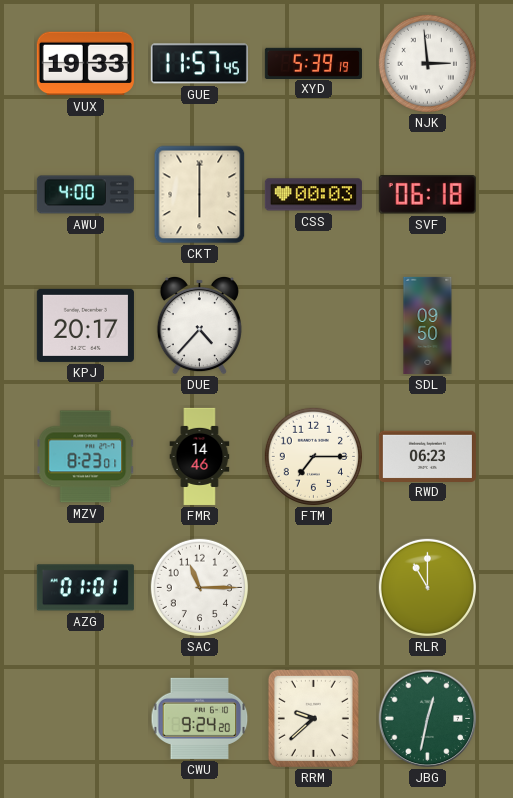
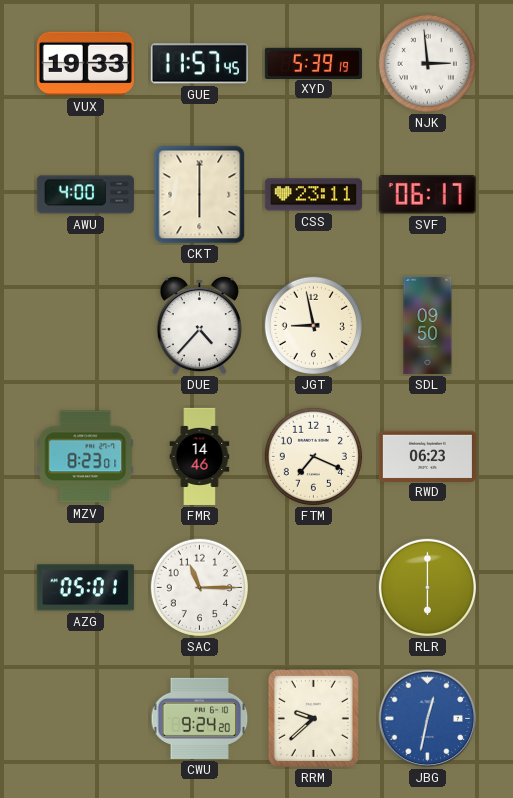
CSS: 00:03 -> 23:11 (313, 195)
SVF: 06:18 -> 06:17 (427, 195)
KPJ: 20:17 -> none (85, 325)
JGT: none -> 8:58 (313, 325)
FTM: 7:15 -> 7:19 (313, 456)
AZG: 01:01 -> 05:01 (85, 588)
RLR: 11:00 -> 6:00 (427, 587)
JBG dial: green -> blue (428, 719)
